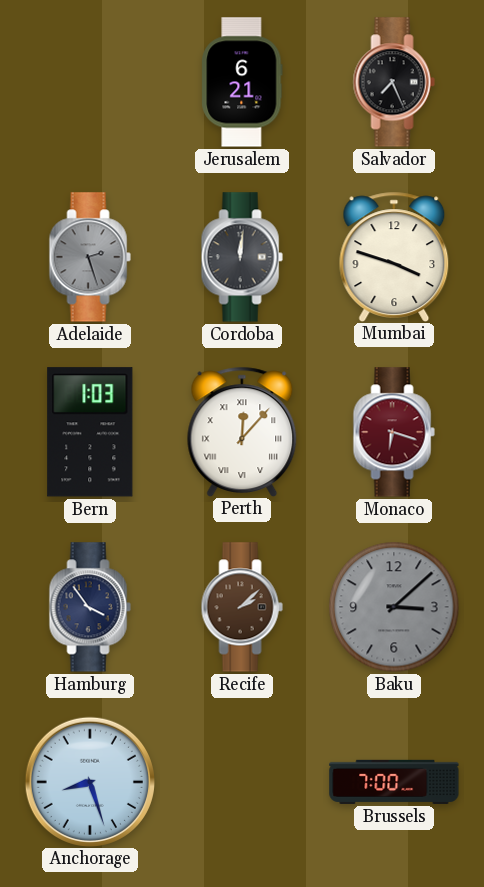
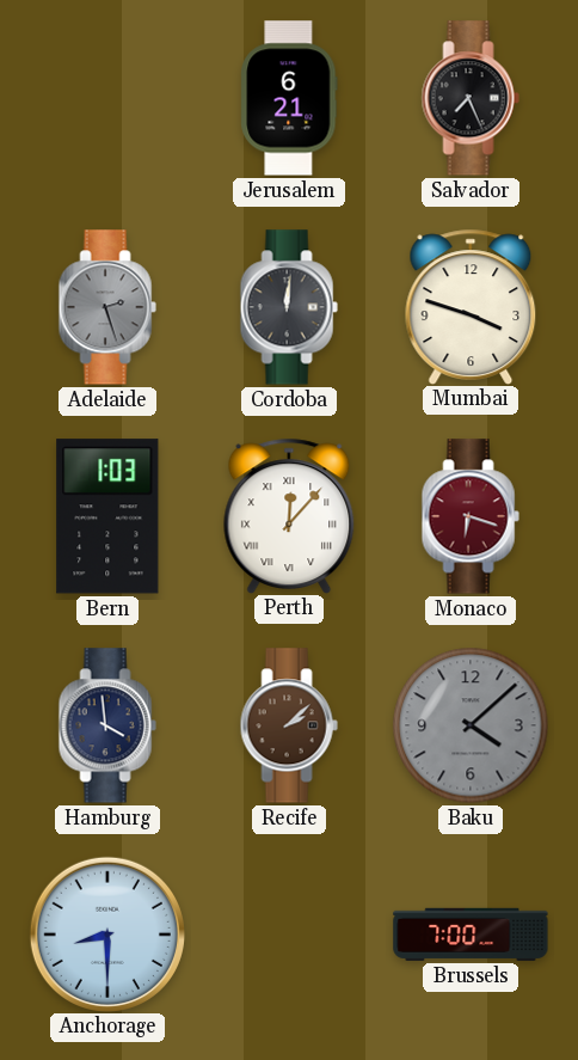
Hamburg: 3:54 -> 3:59 (107, 725)
Baku: 3:08 -> 4:08 (471, 725)
Anchorage: 8:27 -> 8:30 (106, 933)
